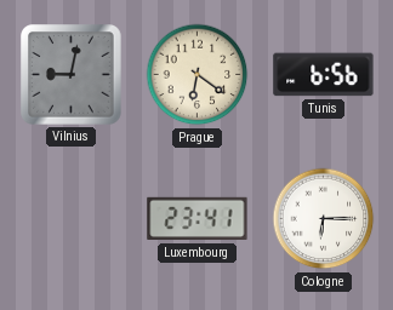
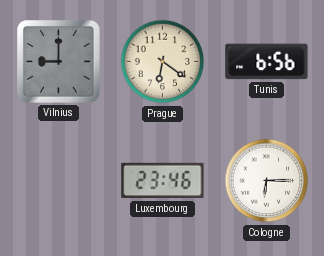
Vilnius: 9:02 -> 9:00 (59, 62)
Luxembourg: 23:41 -> 23:46 (163, 181)
